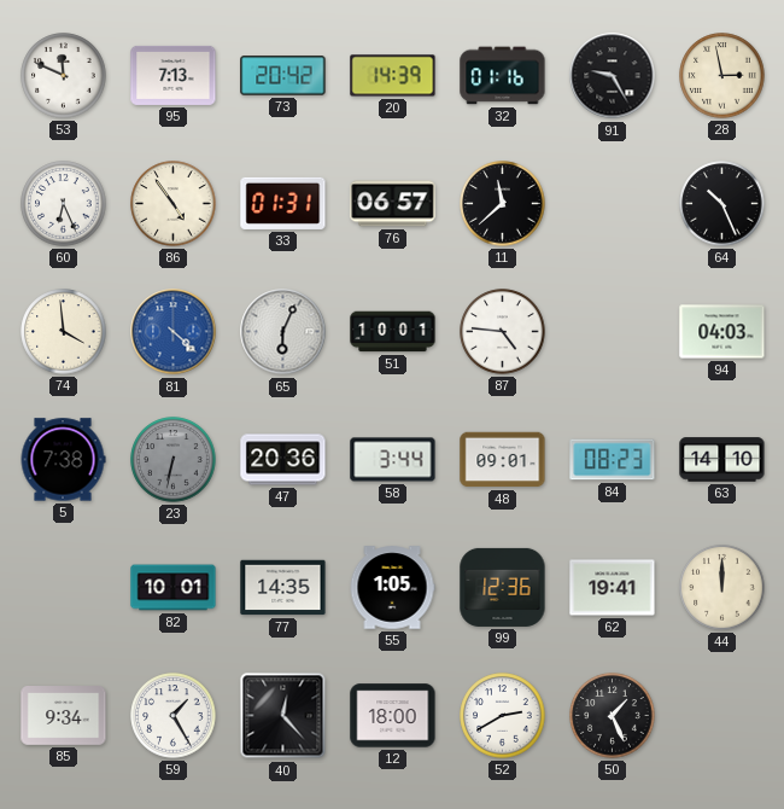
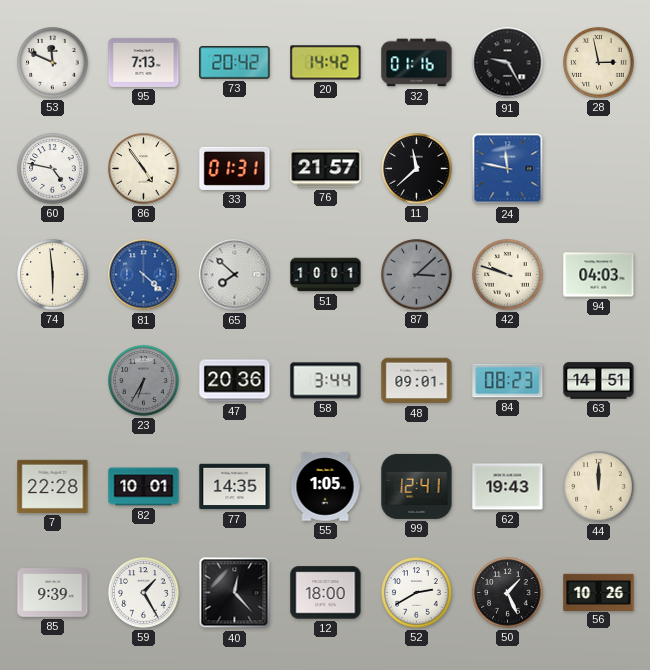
20: 14:39 -> 14:42 (326, 63)
60: 6:26 -> 4:47 (53, 169)
76: 06:57 -> 21:57 (326, 169)
24: none -> 11:47 (508, 169)
64: 10:26 -> none (722, 204)
74: 3:59 -> 5:59 (53, 275)
65: 6:04 -> 7:52 (235, 275)
87: 4:46 -> 3:08 (417, 275)
87 dial: white -> grey (417, 275)
42: none -> 9:48 (508, 275)
5: 7:38 -> none (63, 460)
23: 6:32 -> 6:35 (144, 381)
63: 14:10 -> 14:51 (599, 381)
7: none -> 22:28 (53, 486)
99: 12:36 -> 12:41 (417, 486)
62: 19:41 -> 19:43 (508, 487)
85: 9:34 -> 9:39 (53, 593)
56: none -> 10:26 (599, 592)
